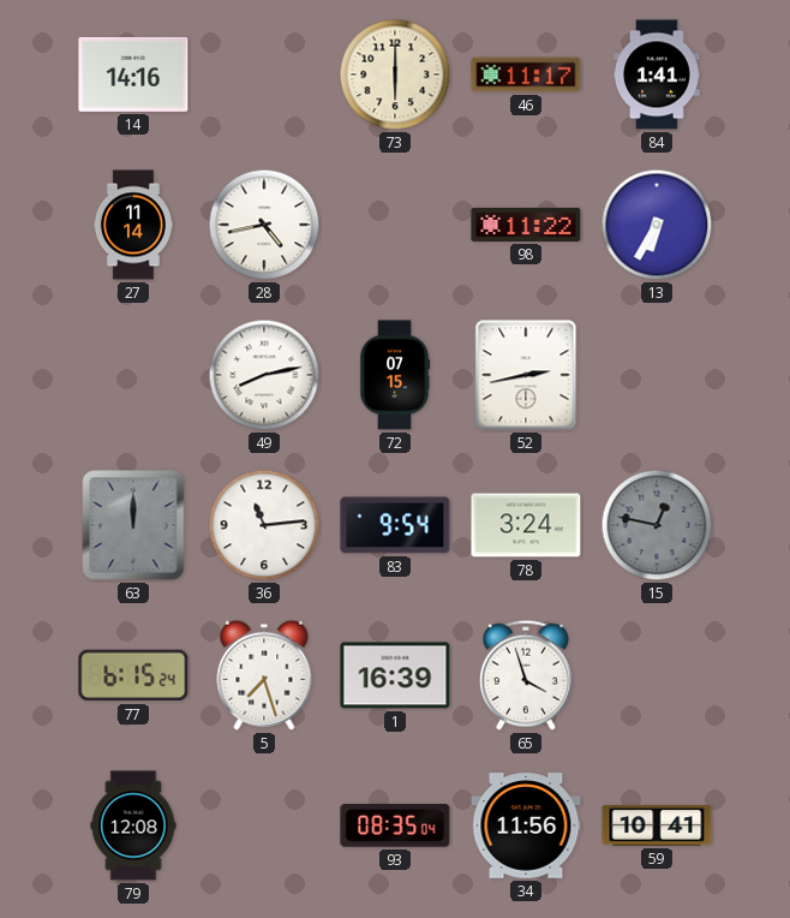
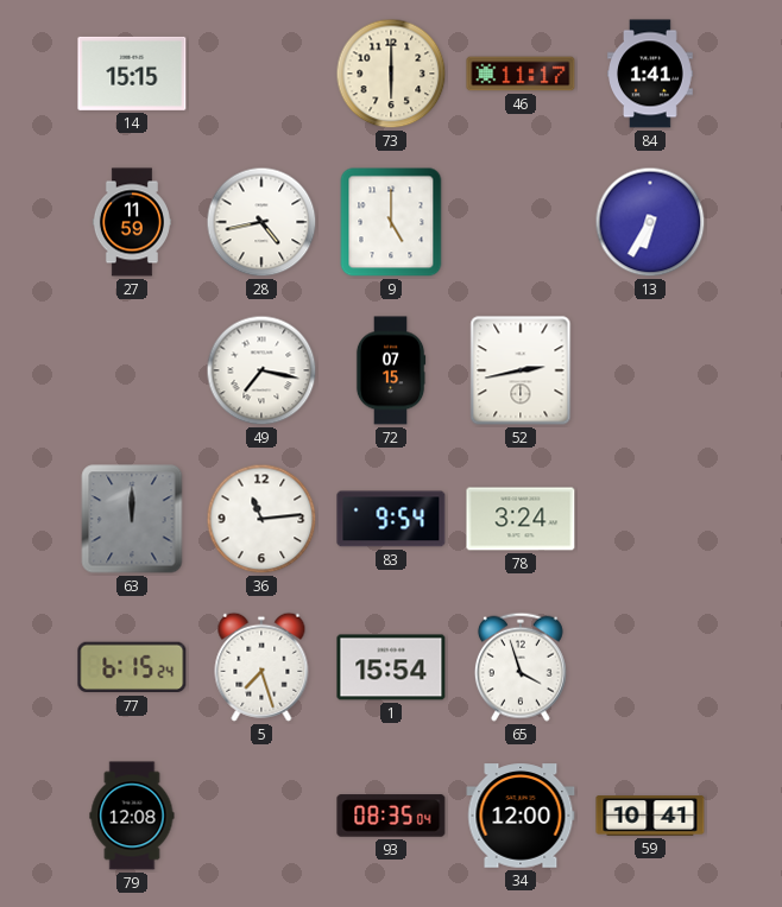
14: 14:16 -> 15:15 (132, 74)
27: 11:14 -> 11:59 (132, 222)
9: none -> 5:00 (391, 222)
98: 11:22 -> none (526, 225)
49: 8:13 -> 7:17 (261, 370)
15: 12:47 -> none (657, 525)
1: 16:39 -> 15:54 (391, 667)
34: 11:56 -> 12:00 (521, 816)
